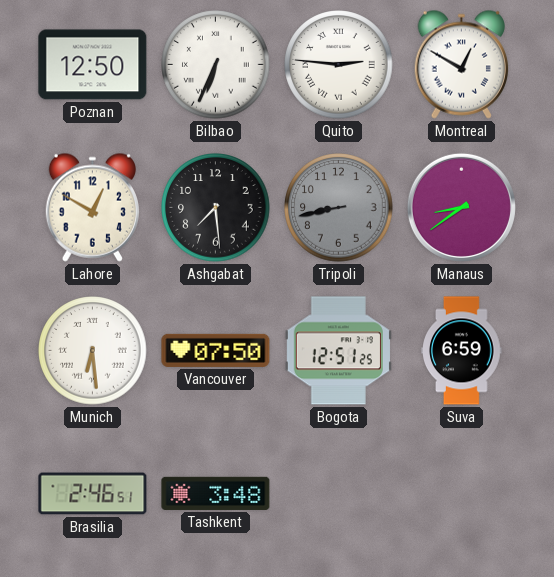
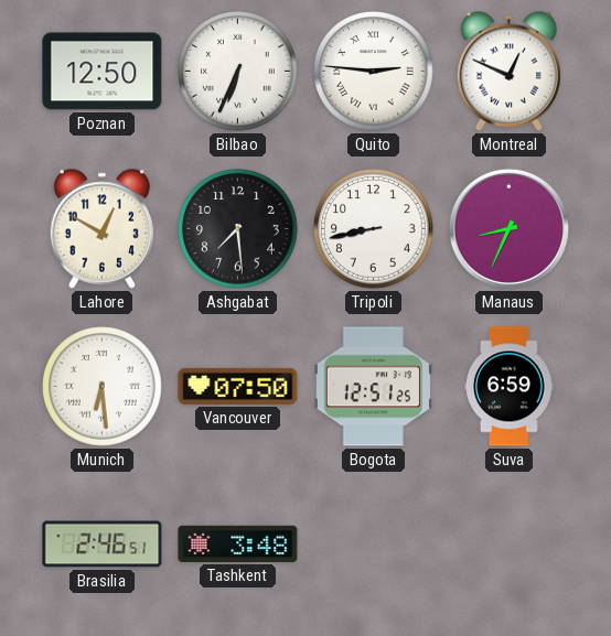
Montreal: 12:50 -> 12:49 (508, 71)
Tripoli dial: grey -> white (374, 229)
Manaus: 8:39 -> 8:34 (508, 228)
